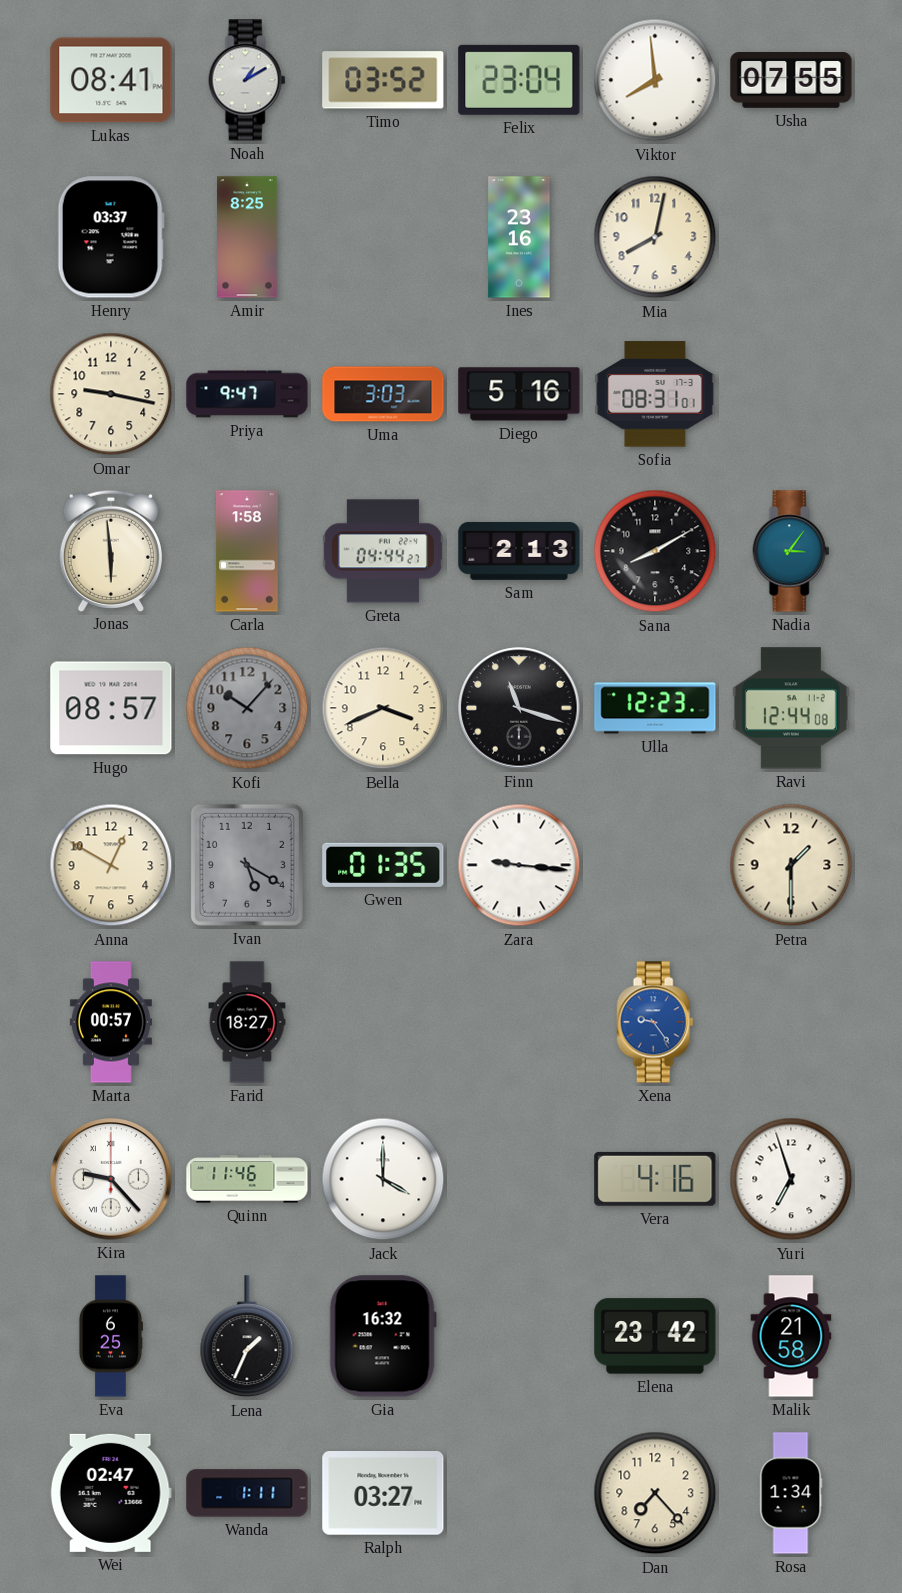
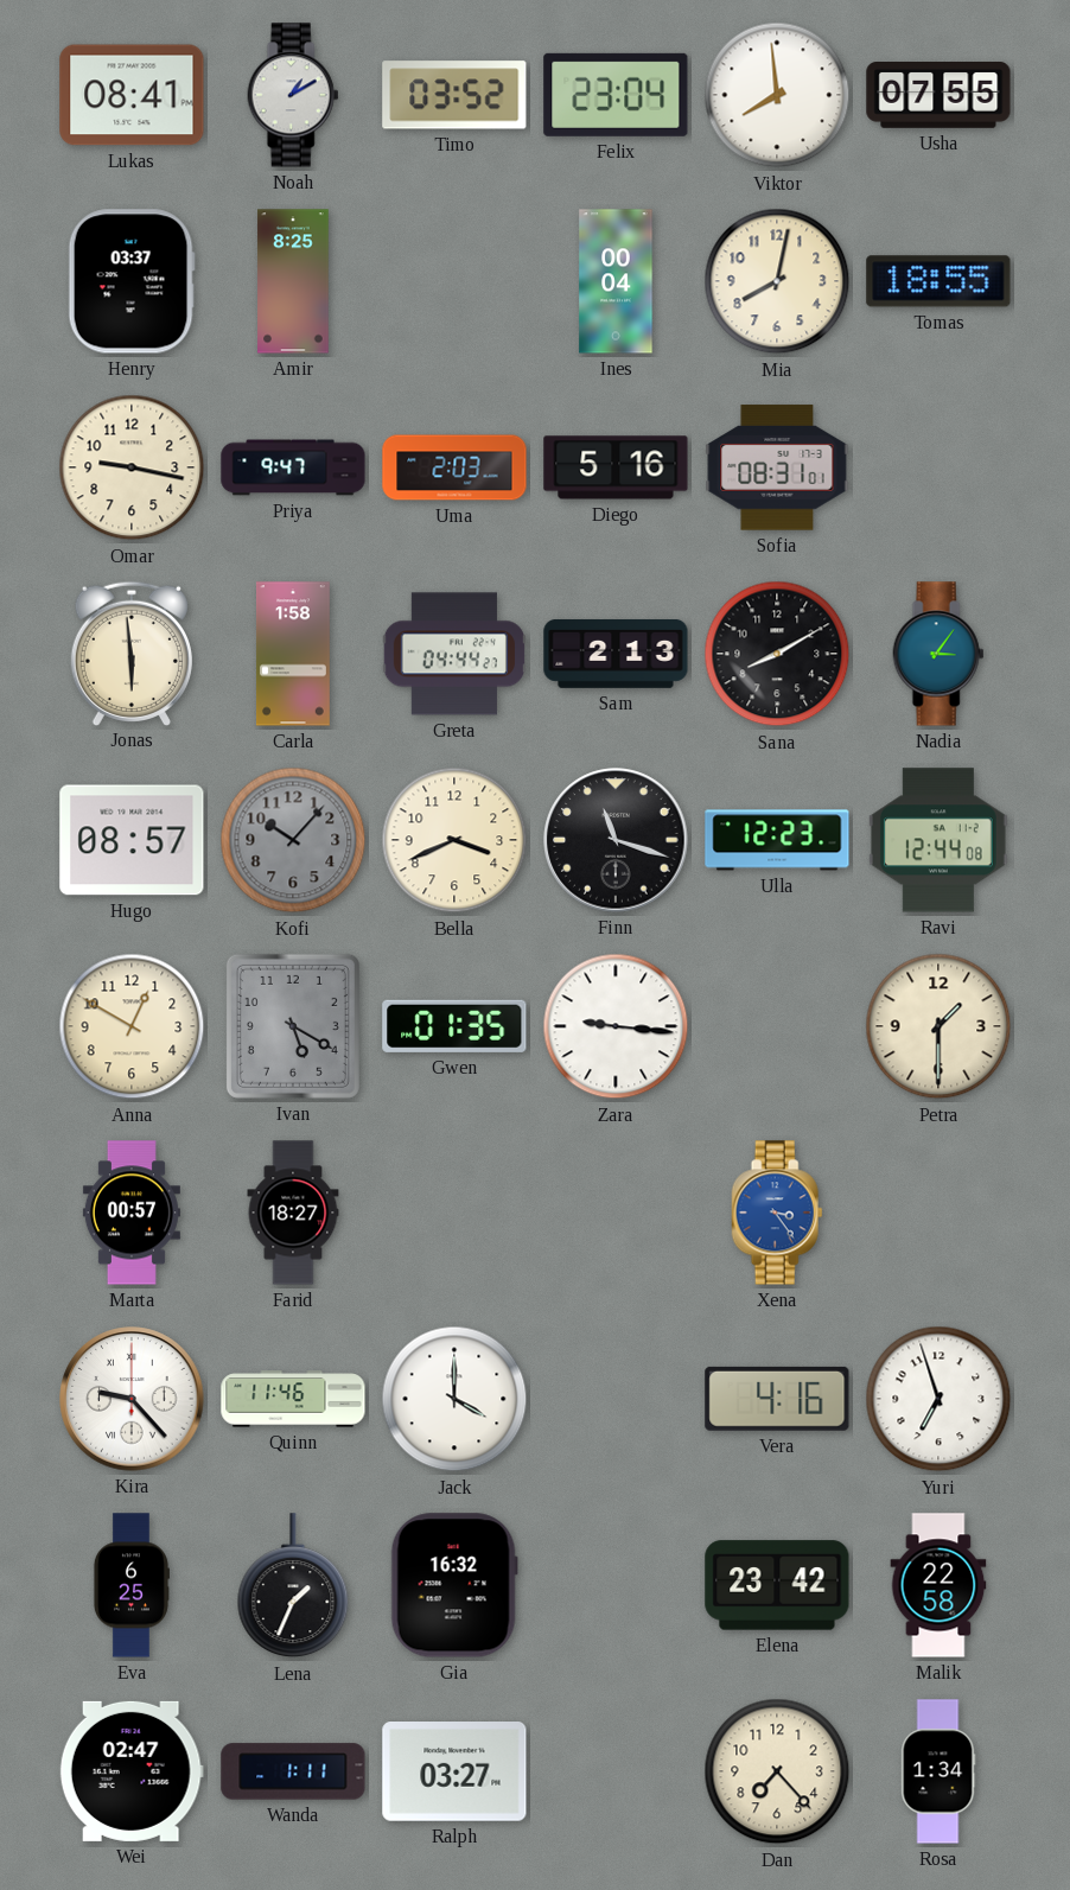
Ines: 23:16 -> 00:04 (616, 281)
Tomas: none -> 18:55 (938, 281)
Uma: 3:03 -> 2:03 (454, 467)
Xena: 9:24 -> 3:24 (777, 1213)
Malik: 21:58 -> 22:58 (938, 1585)
